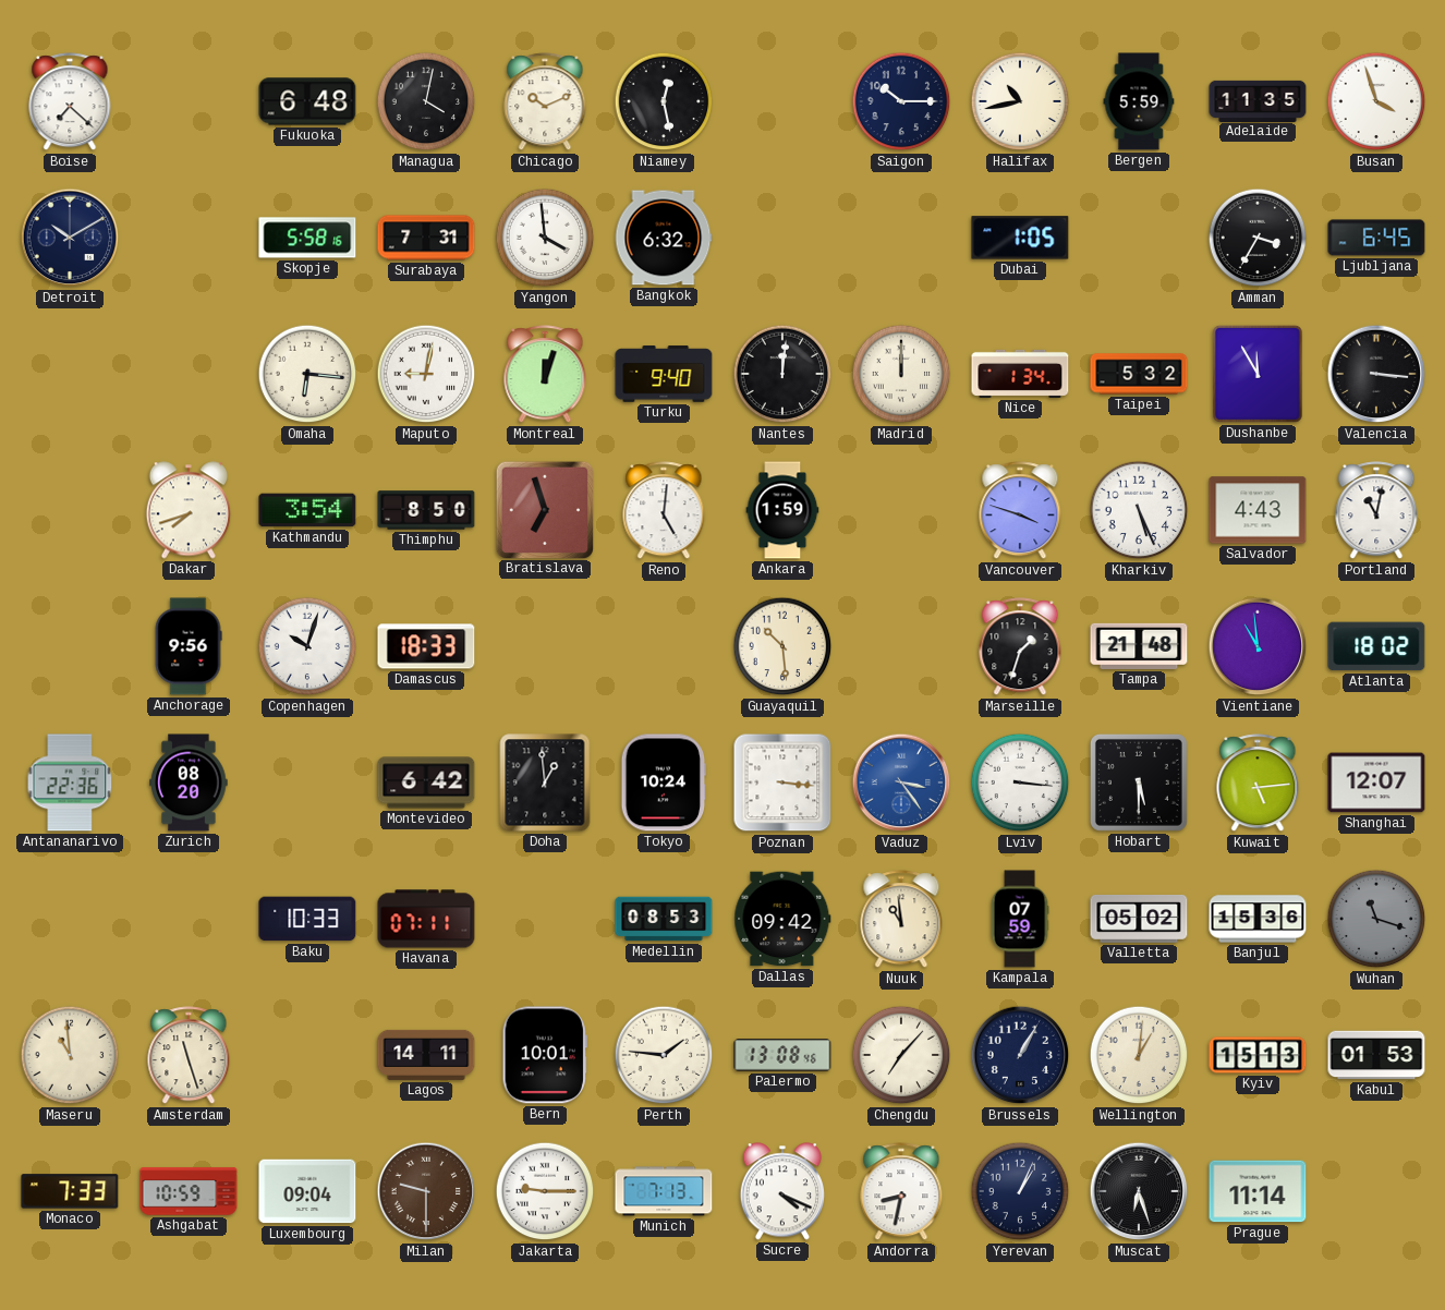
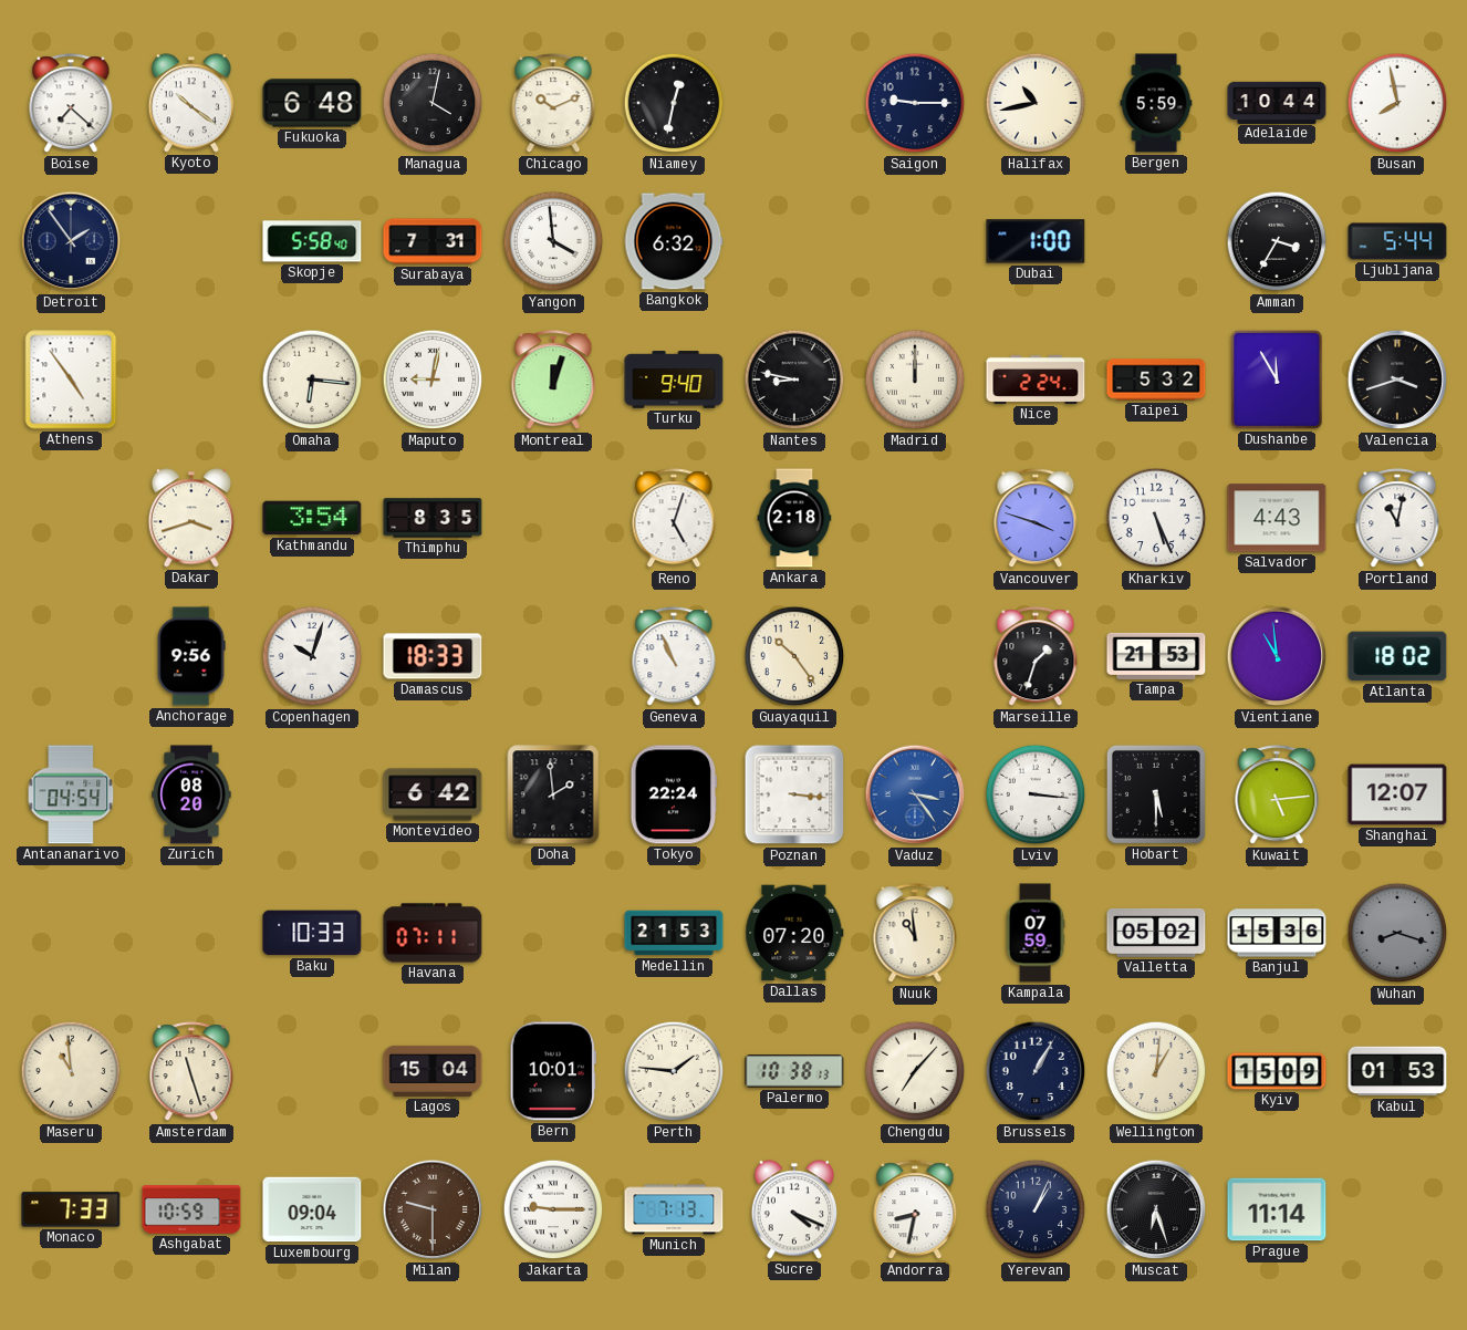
Kyoto: none -> 10:21 (190, 103)
Niamey: 12:28 -> 12:32 (674, 103)
Saigon: 10:15 -> 9:15 (915, 103)
Adelaide: 11:35 -> 10:44 (1277, 102)
Busan: 3:57 -> 7:58 (1397, 103)
Detroit: 10:10 -> 1:54 (71, 241)
Skopje: 5:58:16 -> 5:58:40 (312, 241)
Dubai: 1:05 -> 1:00 (1036, 241)
Ljubljana: 6:45 -> 5:44 (1397, 241)
Athens: none -> 4:54 (71, 380)
Nantes: 12:01 -> 8:47 (794, 380)
Nice: 1:34 -> 2:24 (1036, 380)
Valencia: 3:16 -> 3:42 (1397, 380)
Dakar: 7:42 -> 3:42 (190, 518)
Thimphu: 8:50 -> 8:35 (433, 518)
Bratislava: 6:57 -> none (544, 509)
Reno: 5:01 -> 5:03 (674, 519)
Ankara: 1:59 -> 2:18 (794, 518)
Geneva: none -> 10:56 (674, 657)
Guayaquil: 10:29 -> 10:24 (794, 656)
Tampa: 21:48 -> 21:53 (1156, 656)
Antananarivo: 22:36 -> 04:54 (71, 794)
Doha: 12:59 -> 1:59 (553, 794)
Tokyo: 10:24 -> 22:24 (674, 794)
Medellin: 08:53 -> 21:53 (674, 933)
Dallas: 09:42 -> 07:20 (794, 933)
Wuhan: 11:18 -> 8:18 (1397, 933)
Lagos: 14:11 -> 15:04 (433, 1071)
Palermo: 13:08 -> 10:38 (794, 1071)
Kyiv: 15:13 -> 15:09 (1277, 1071)
